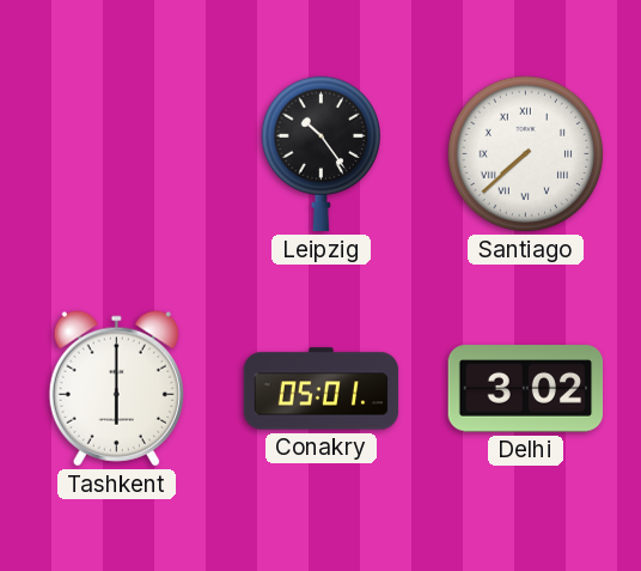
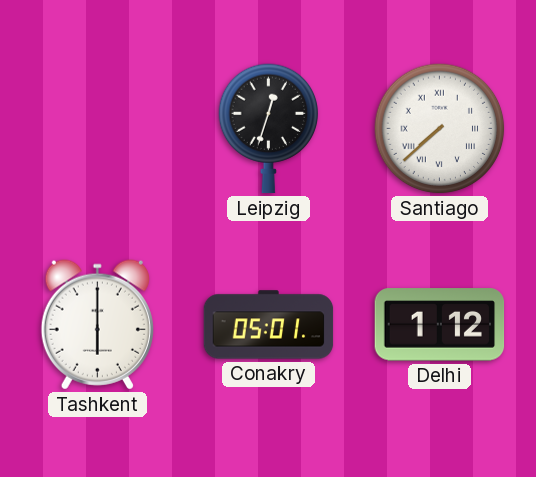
Leipzig: 10:24 -> 12:33 (268, 129)
Delhi: 3:02 -> 1:12 (440, 325)
